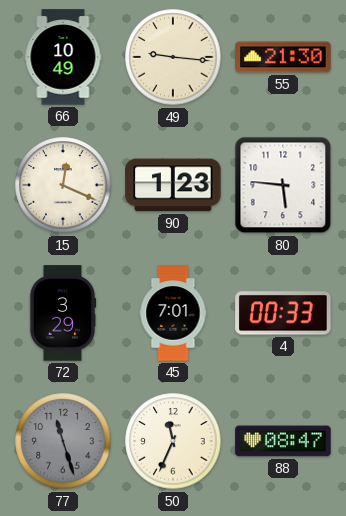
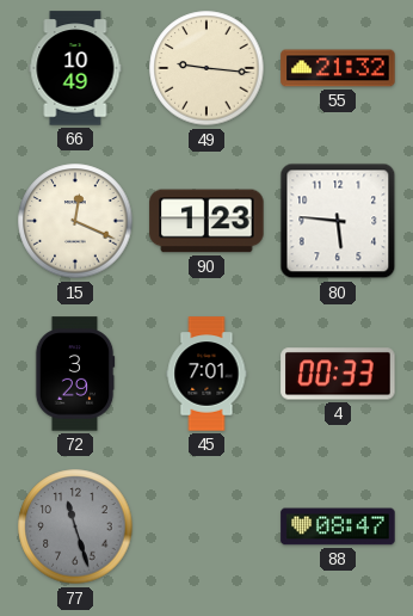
55: 21:30 -> 21:32 (338, 68)
50: 11:34 -> none (173, 441)
